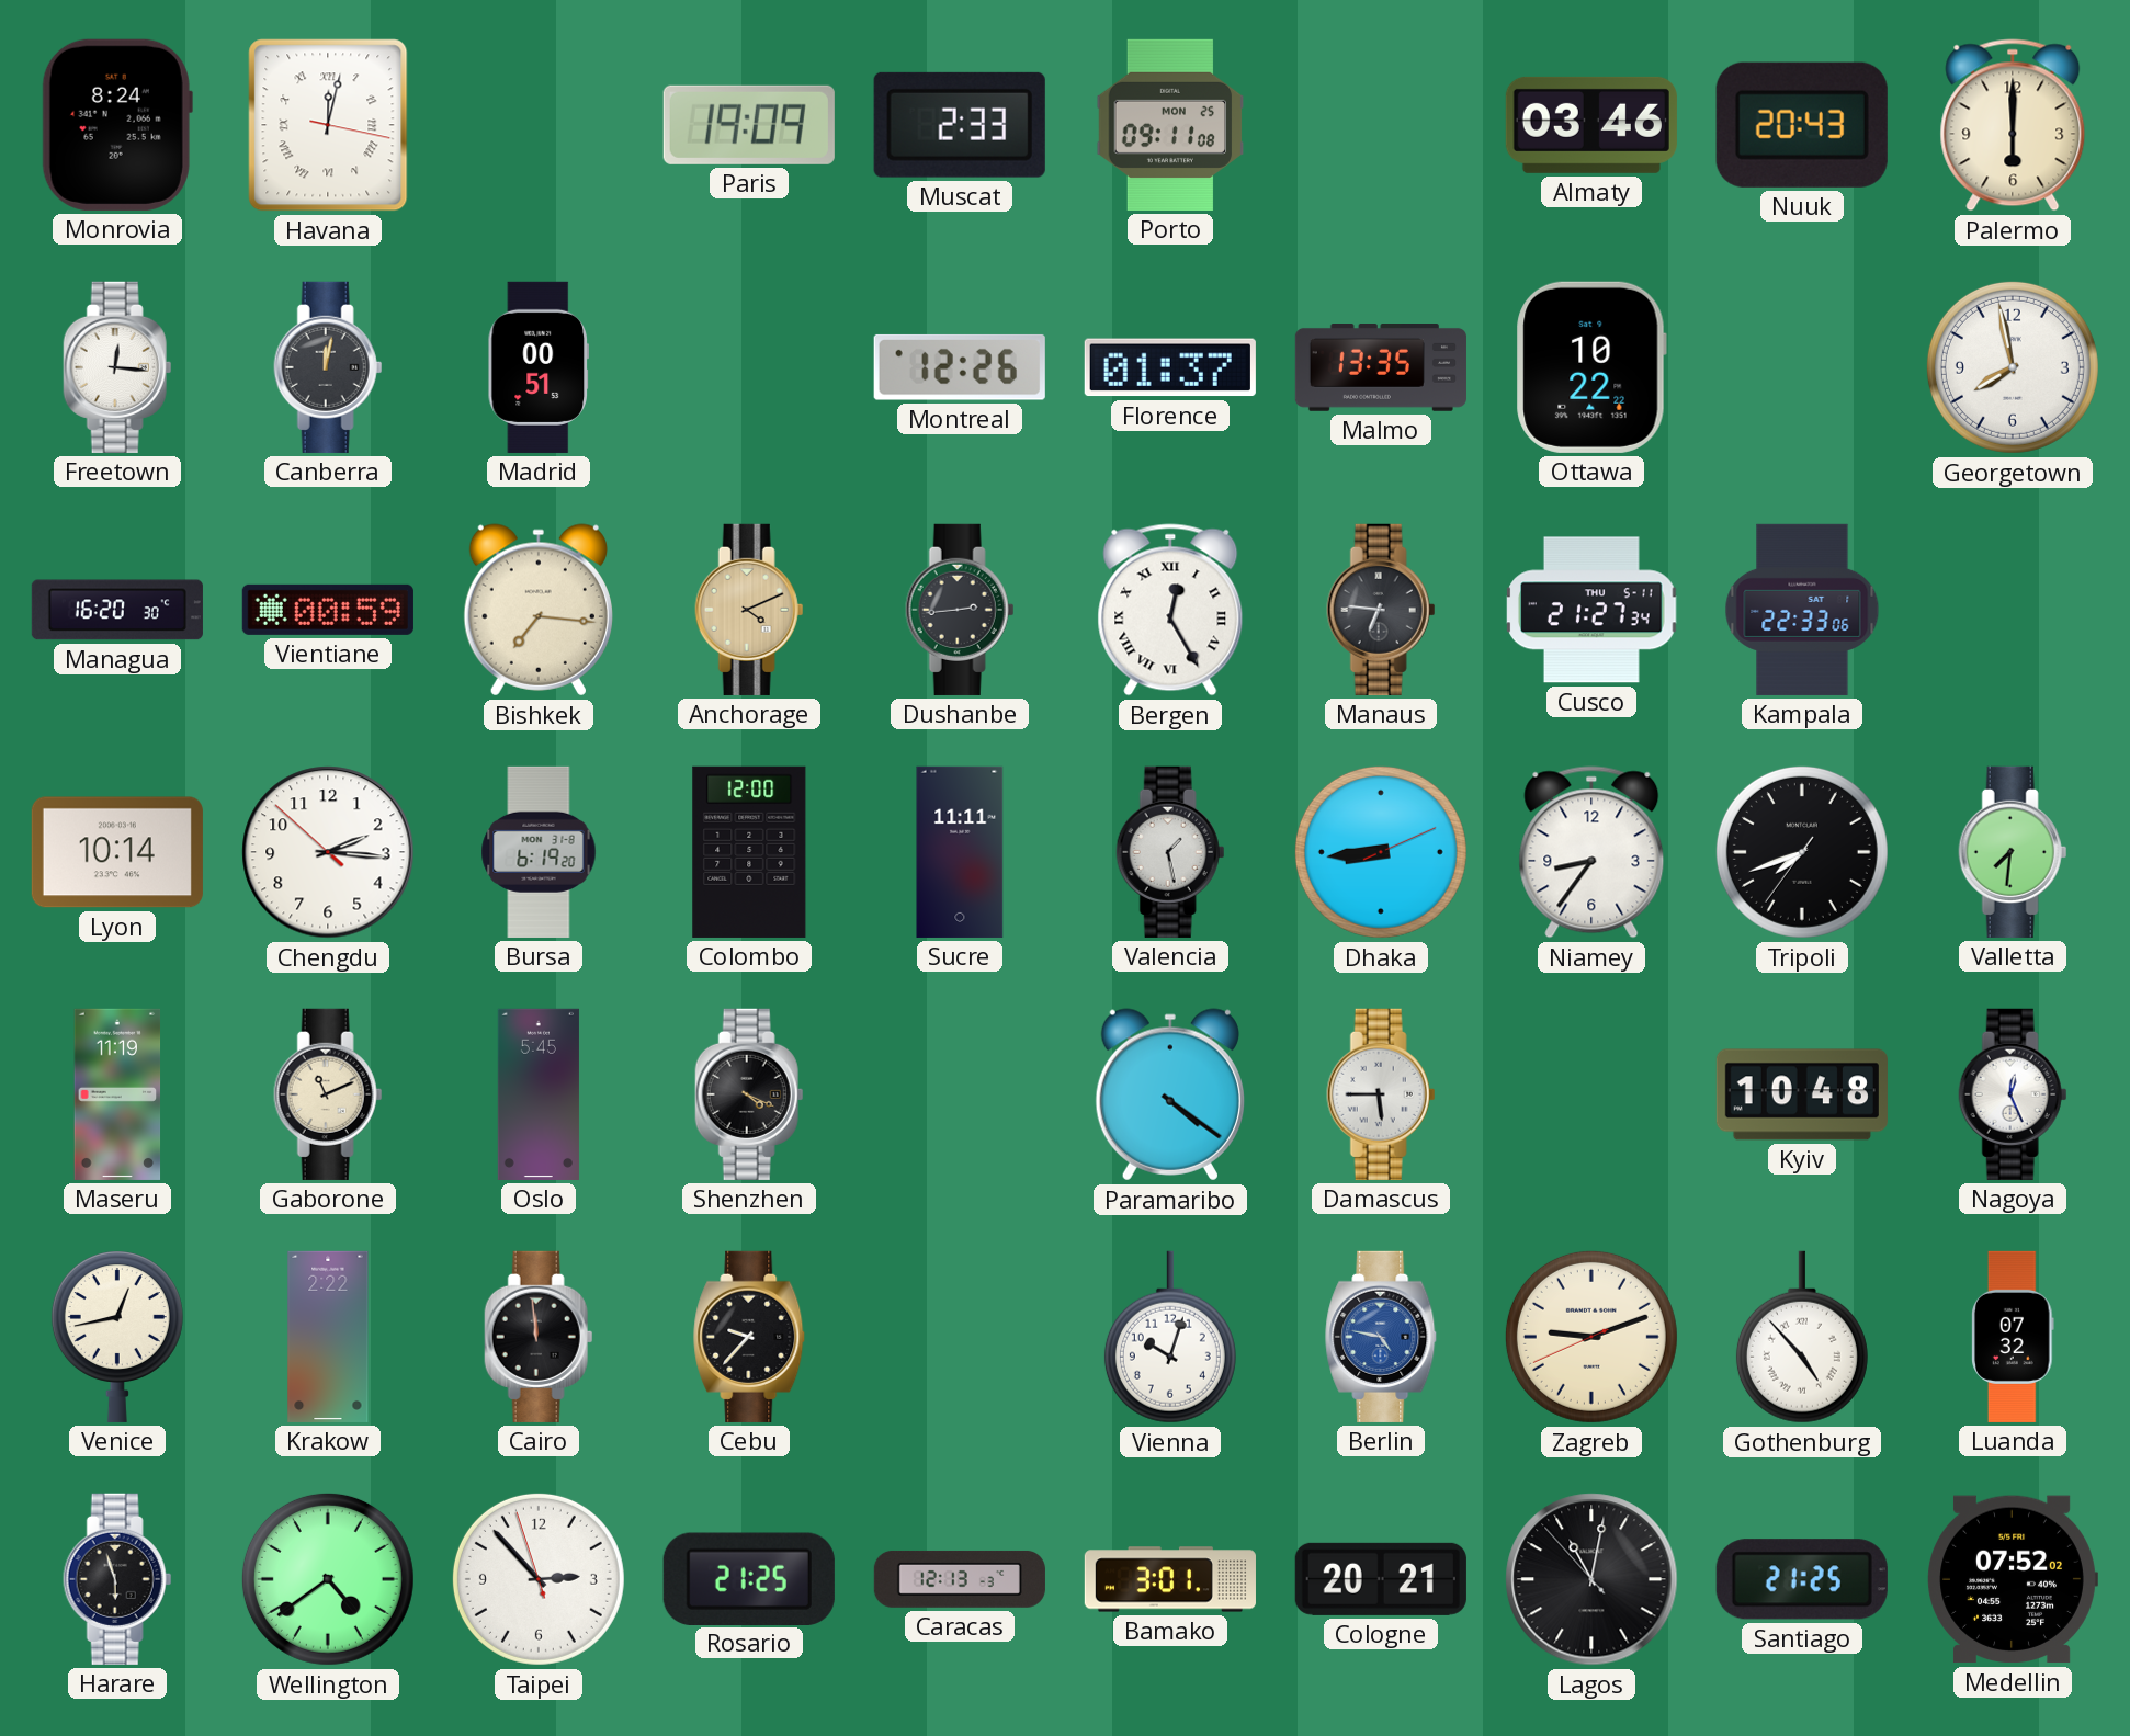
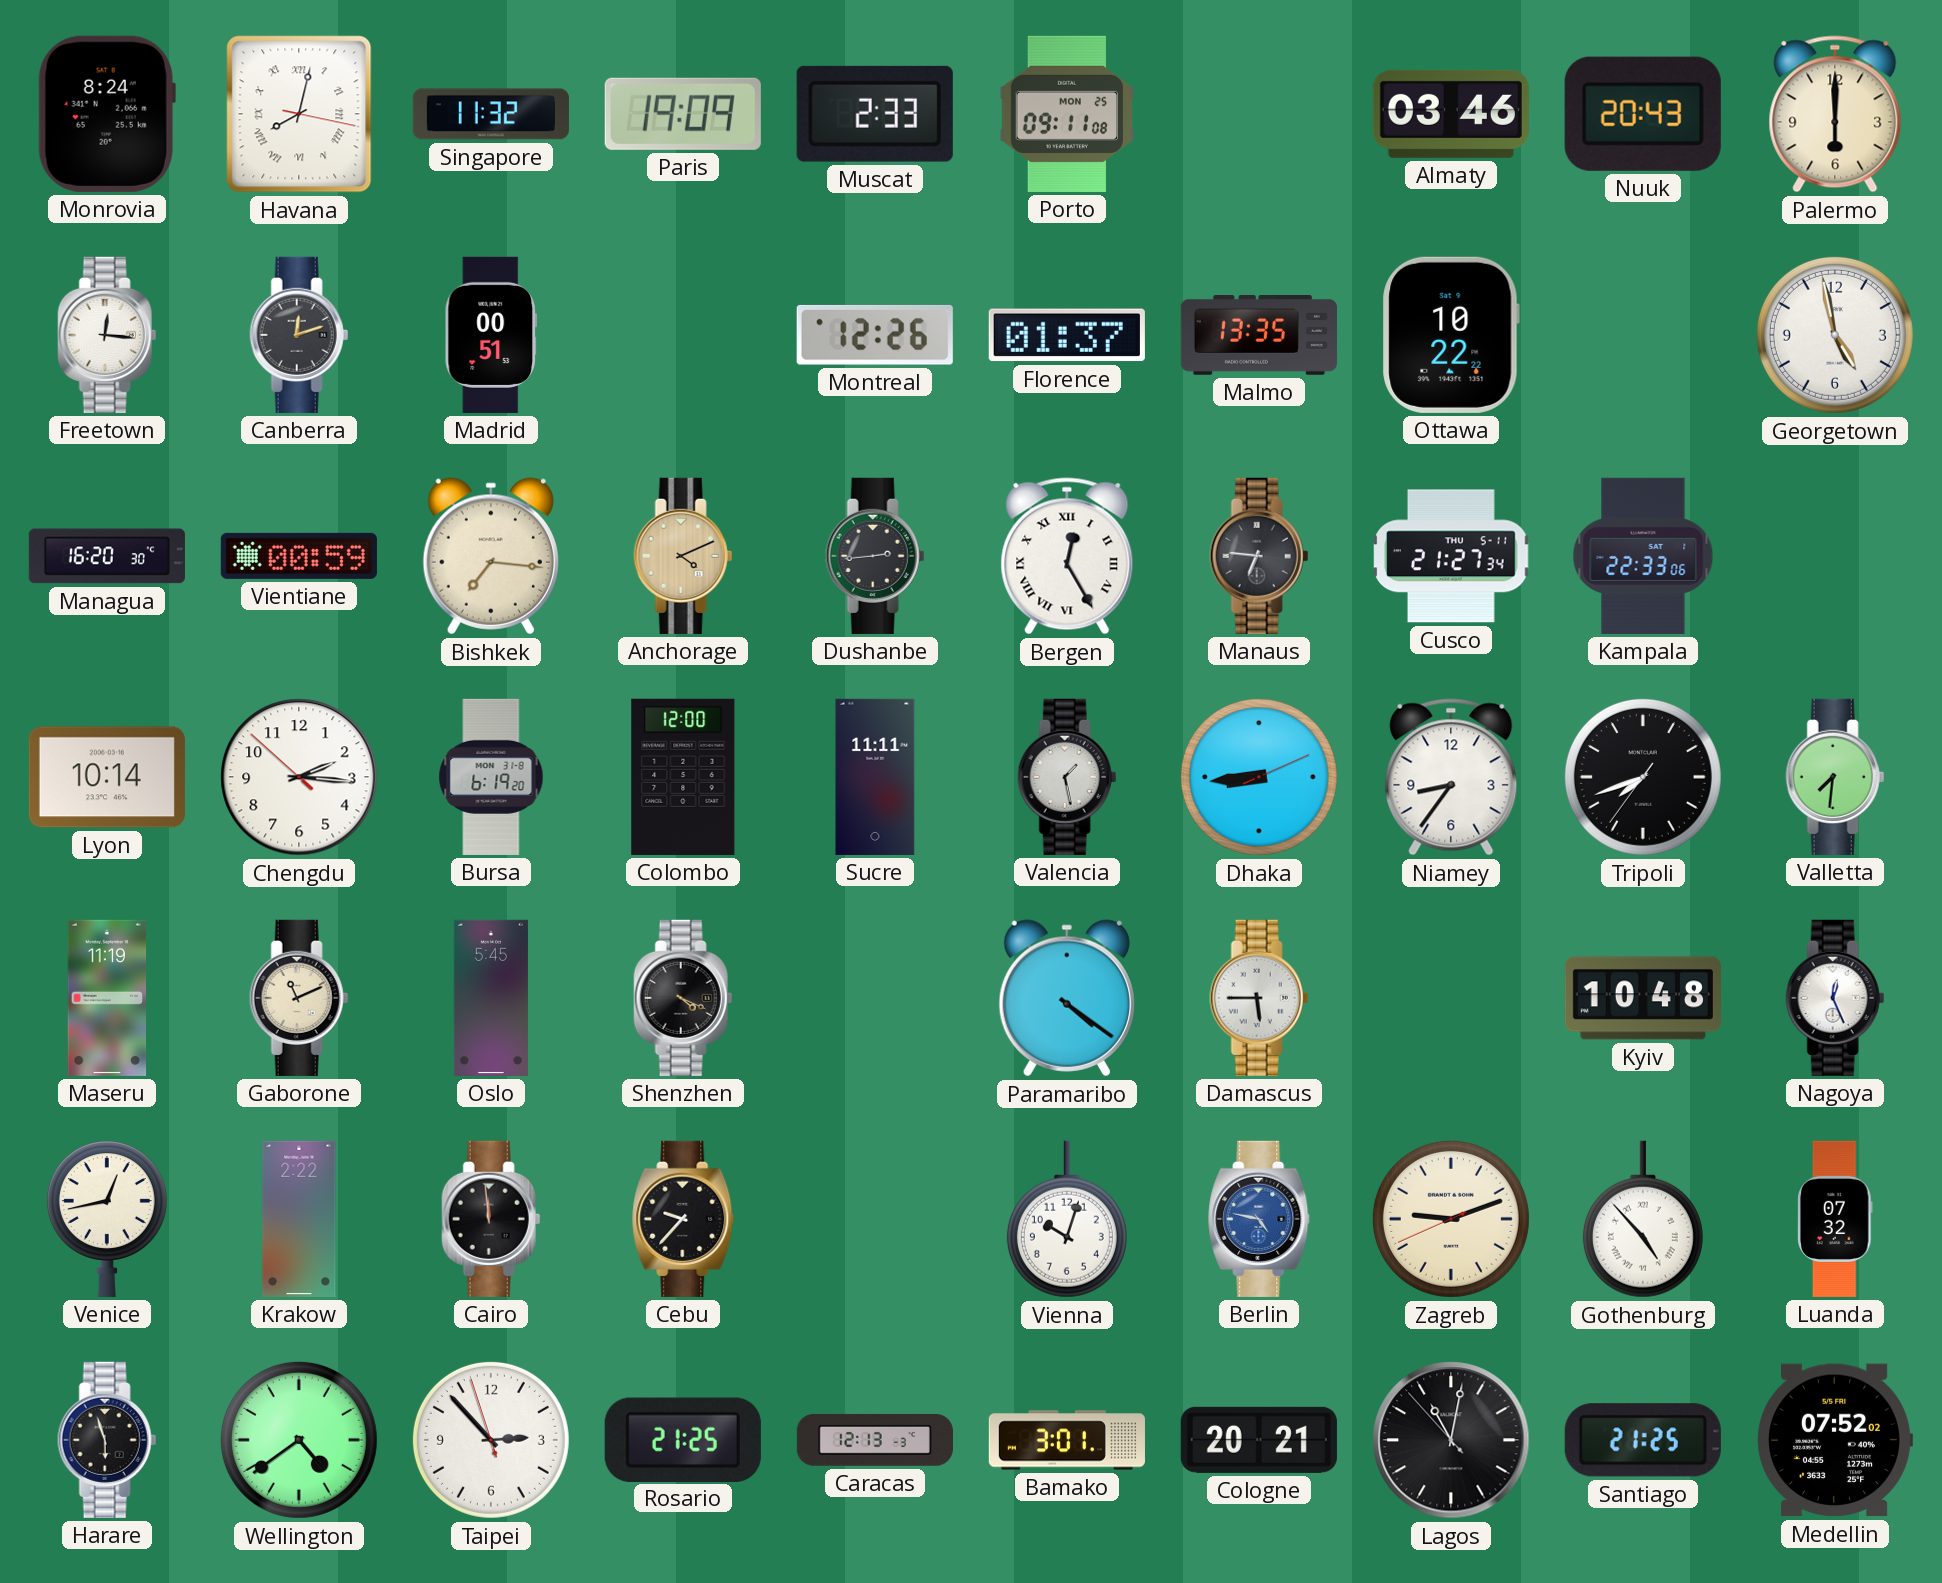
Havana: 12:02 -> 8:02 (299, 114)
Singapore: none -> 11:32 (491, 114)
Canberra: 12:02 -> 12:12 (299, 335)
Georgetown: 7:58 -> 4:58 (1835, 335)
